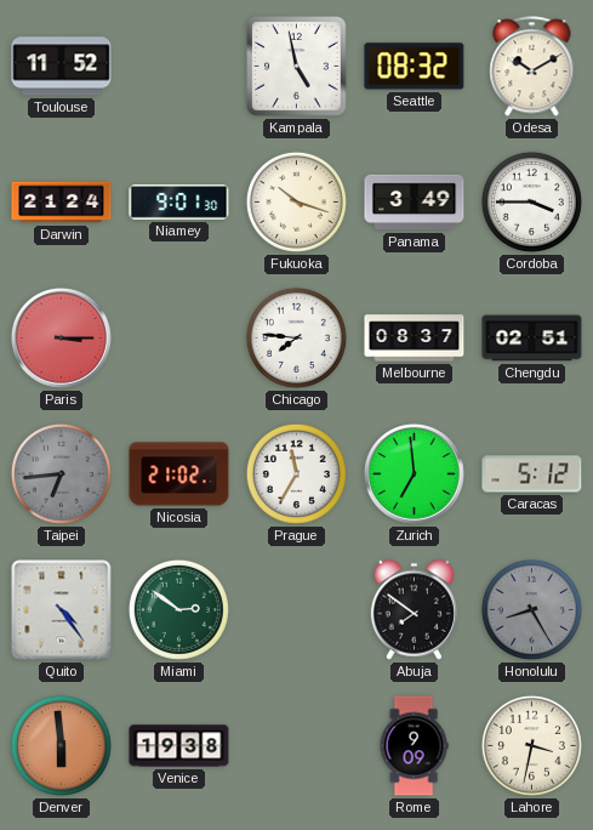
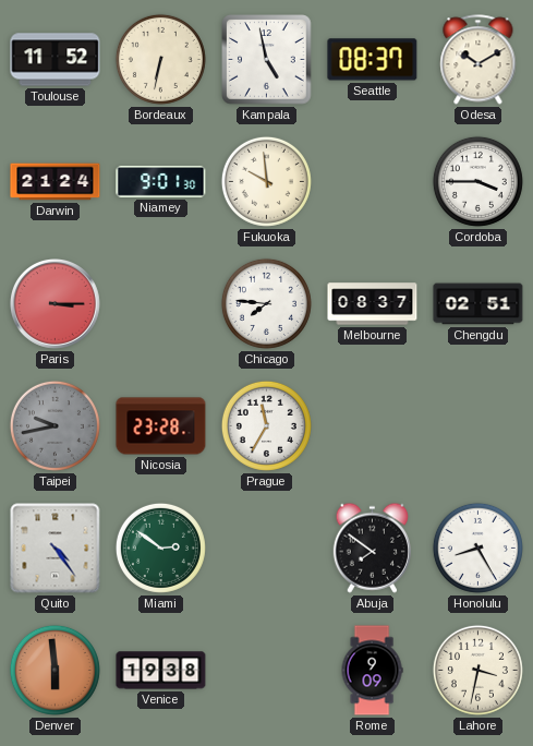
Bordeaux: none -> 6:32 (160, 59)
Seattle: 08:32 -> 08:37 (373, 60)
Fukuoka: 10:18 -> 9:59 (266, 181)
Panama: 3:49 -> none (415, 203)
Taipei: 6:44 -> 9:43 (54, 425)
Nicosia: 21:02 -> 23:28 (161, 426)
Zurich: 6:59 -> none (415, 474)
Caracas: 5:12 -> none (532, 474)
Honolulu dial: grey -> white (477, 548)
